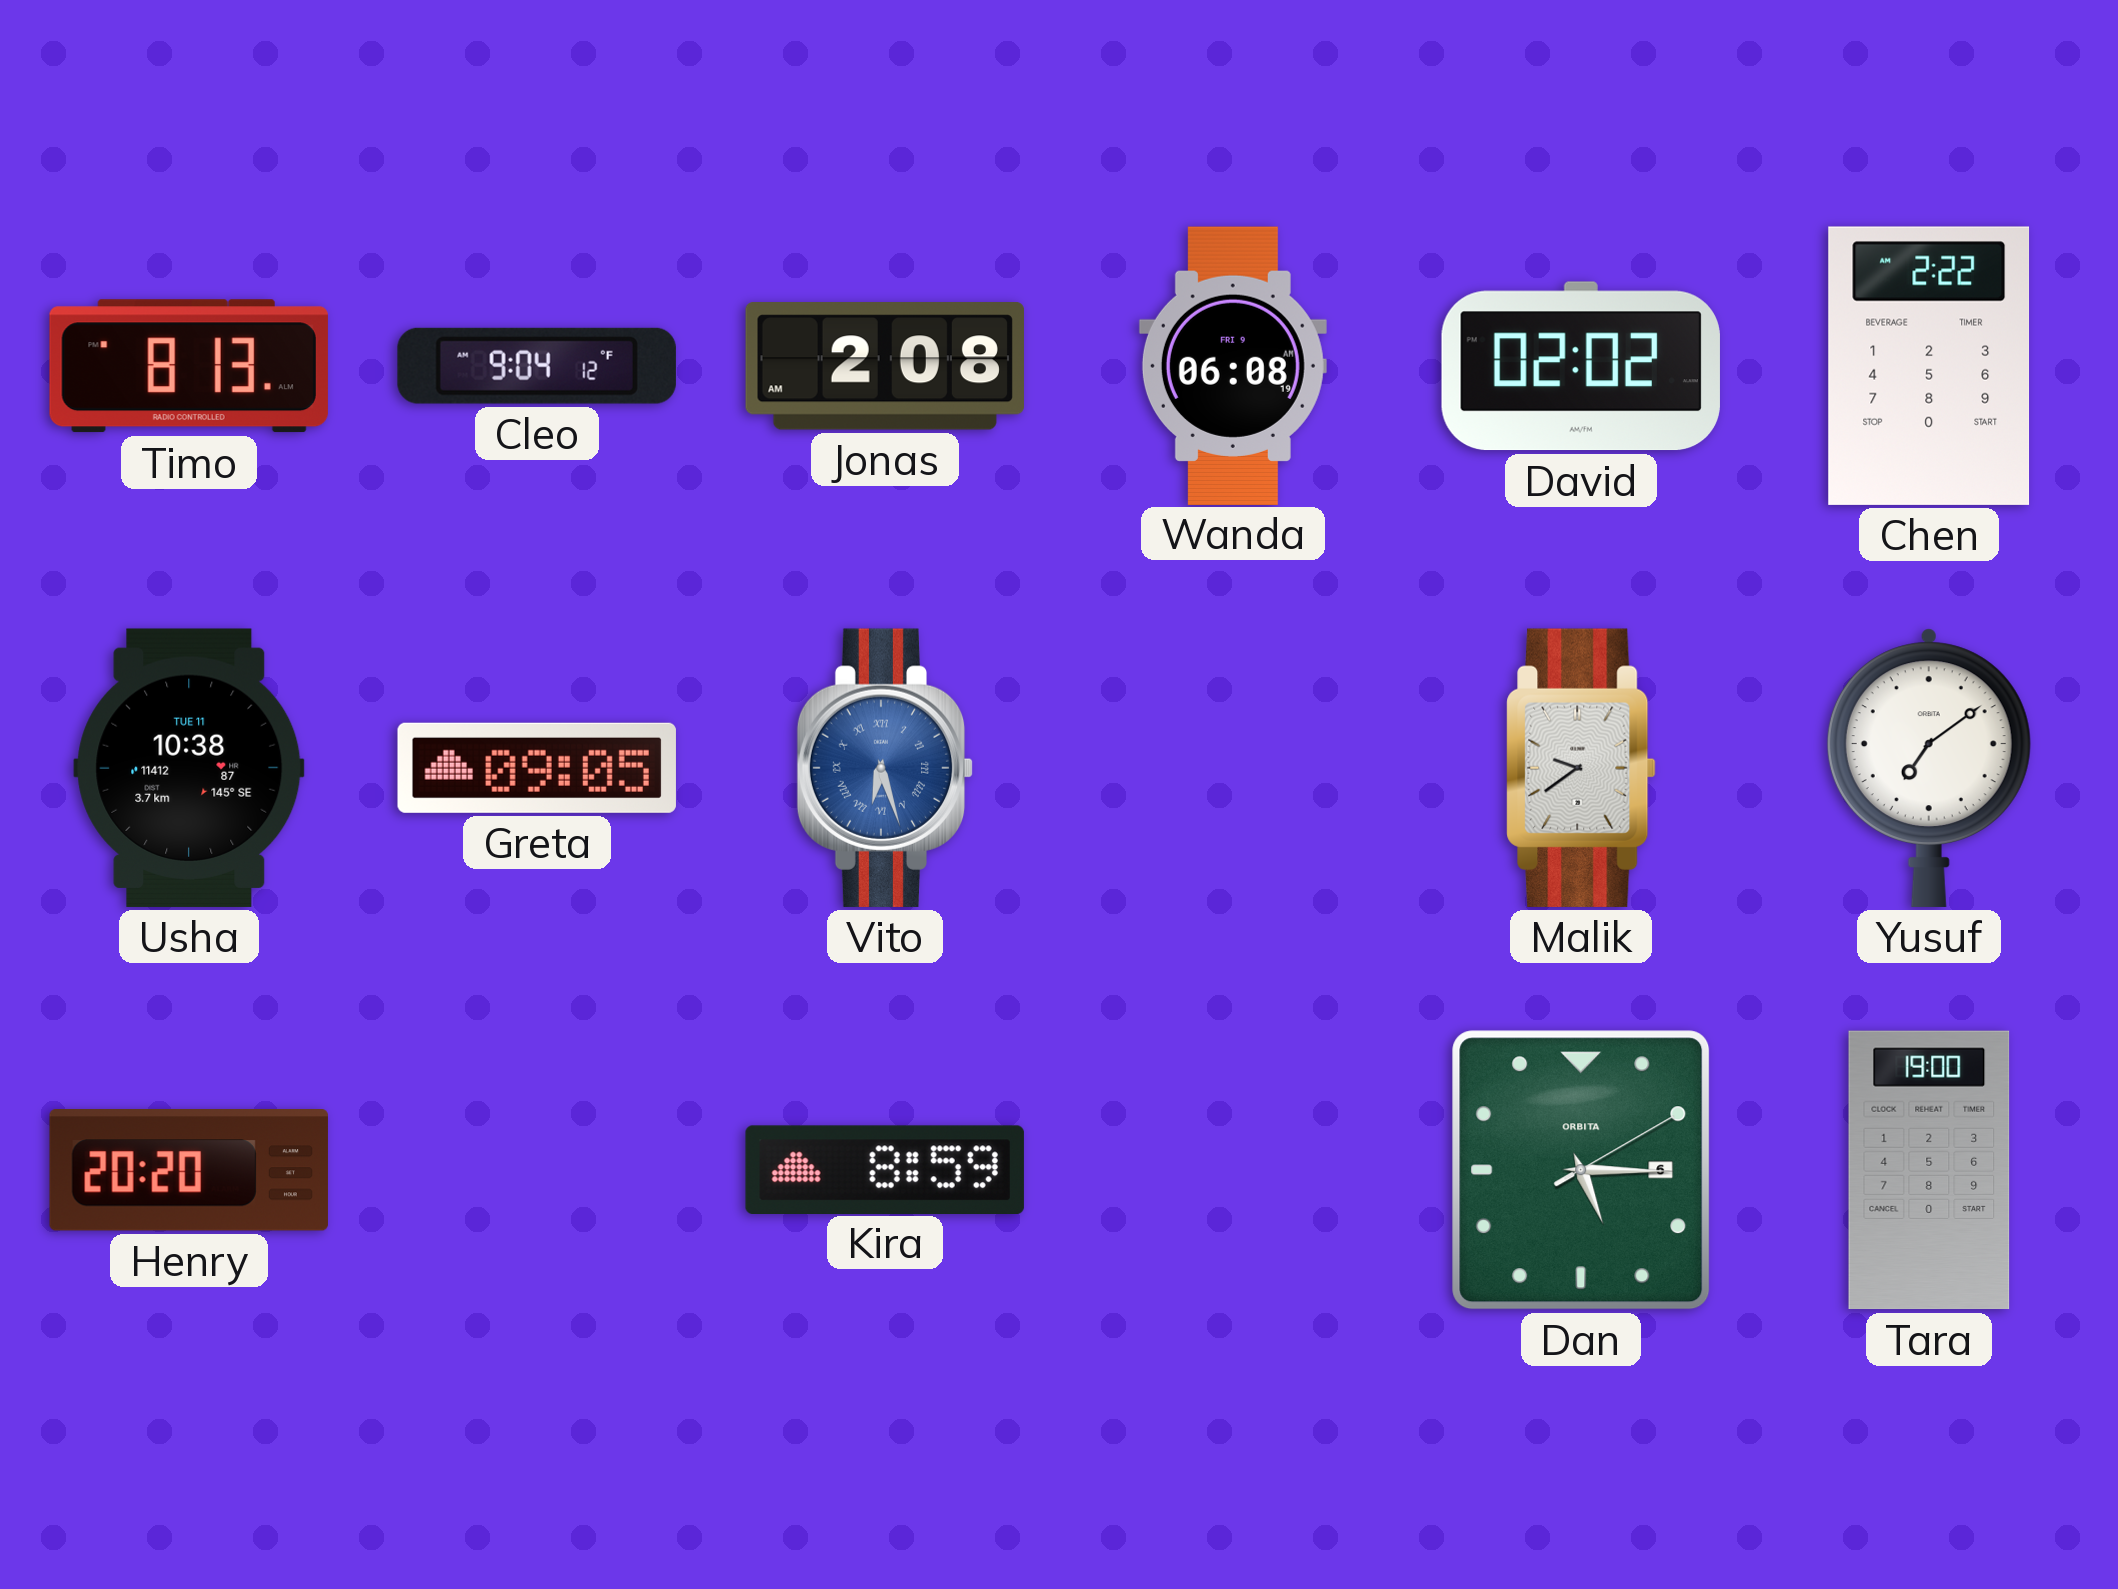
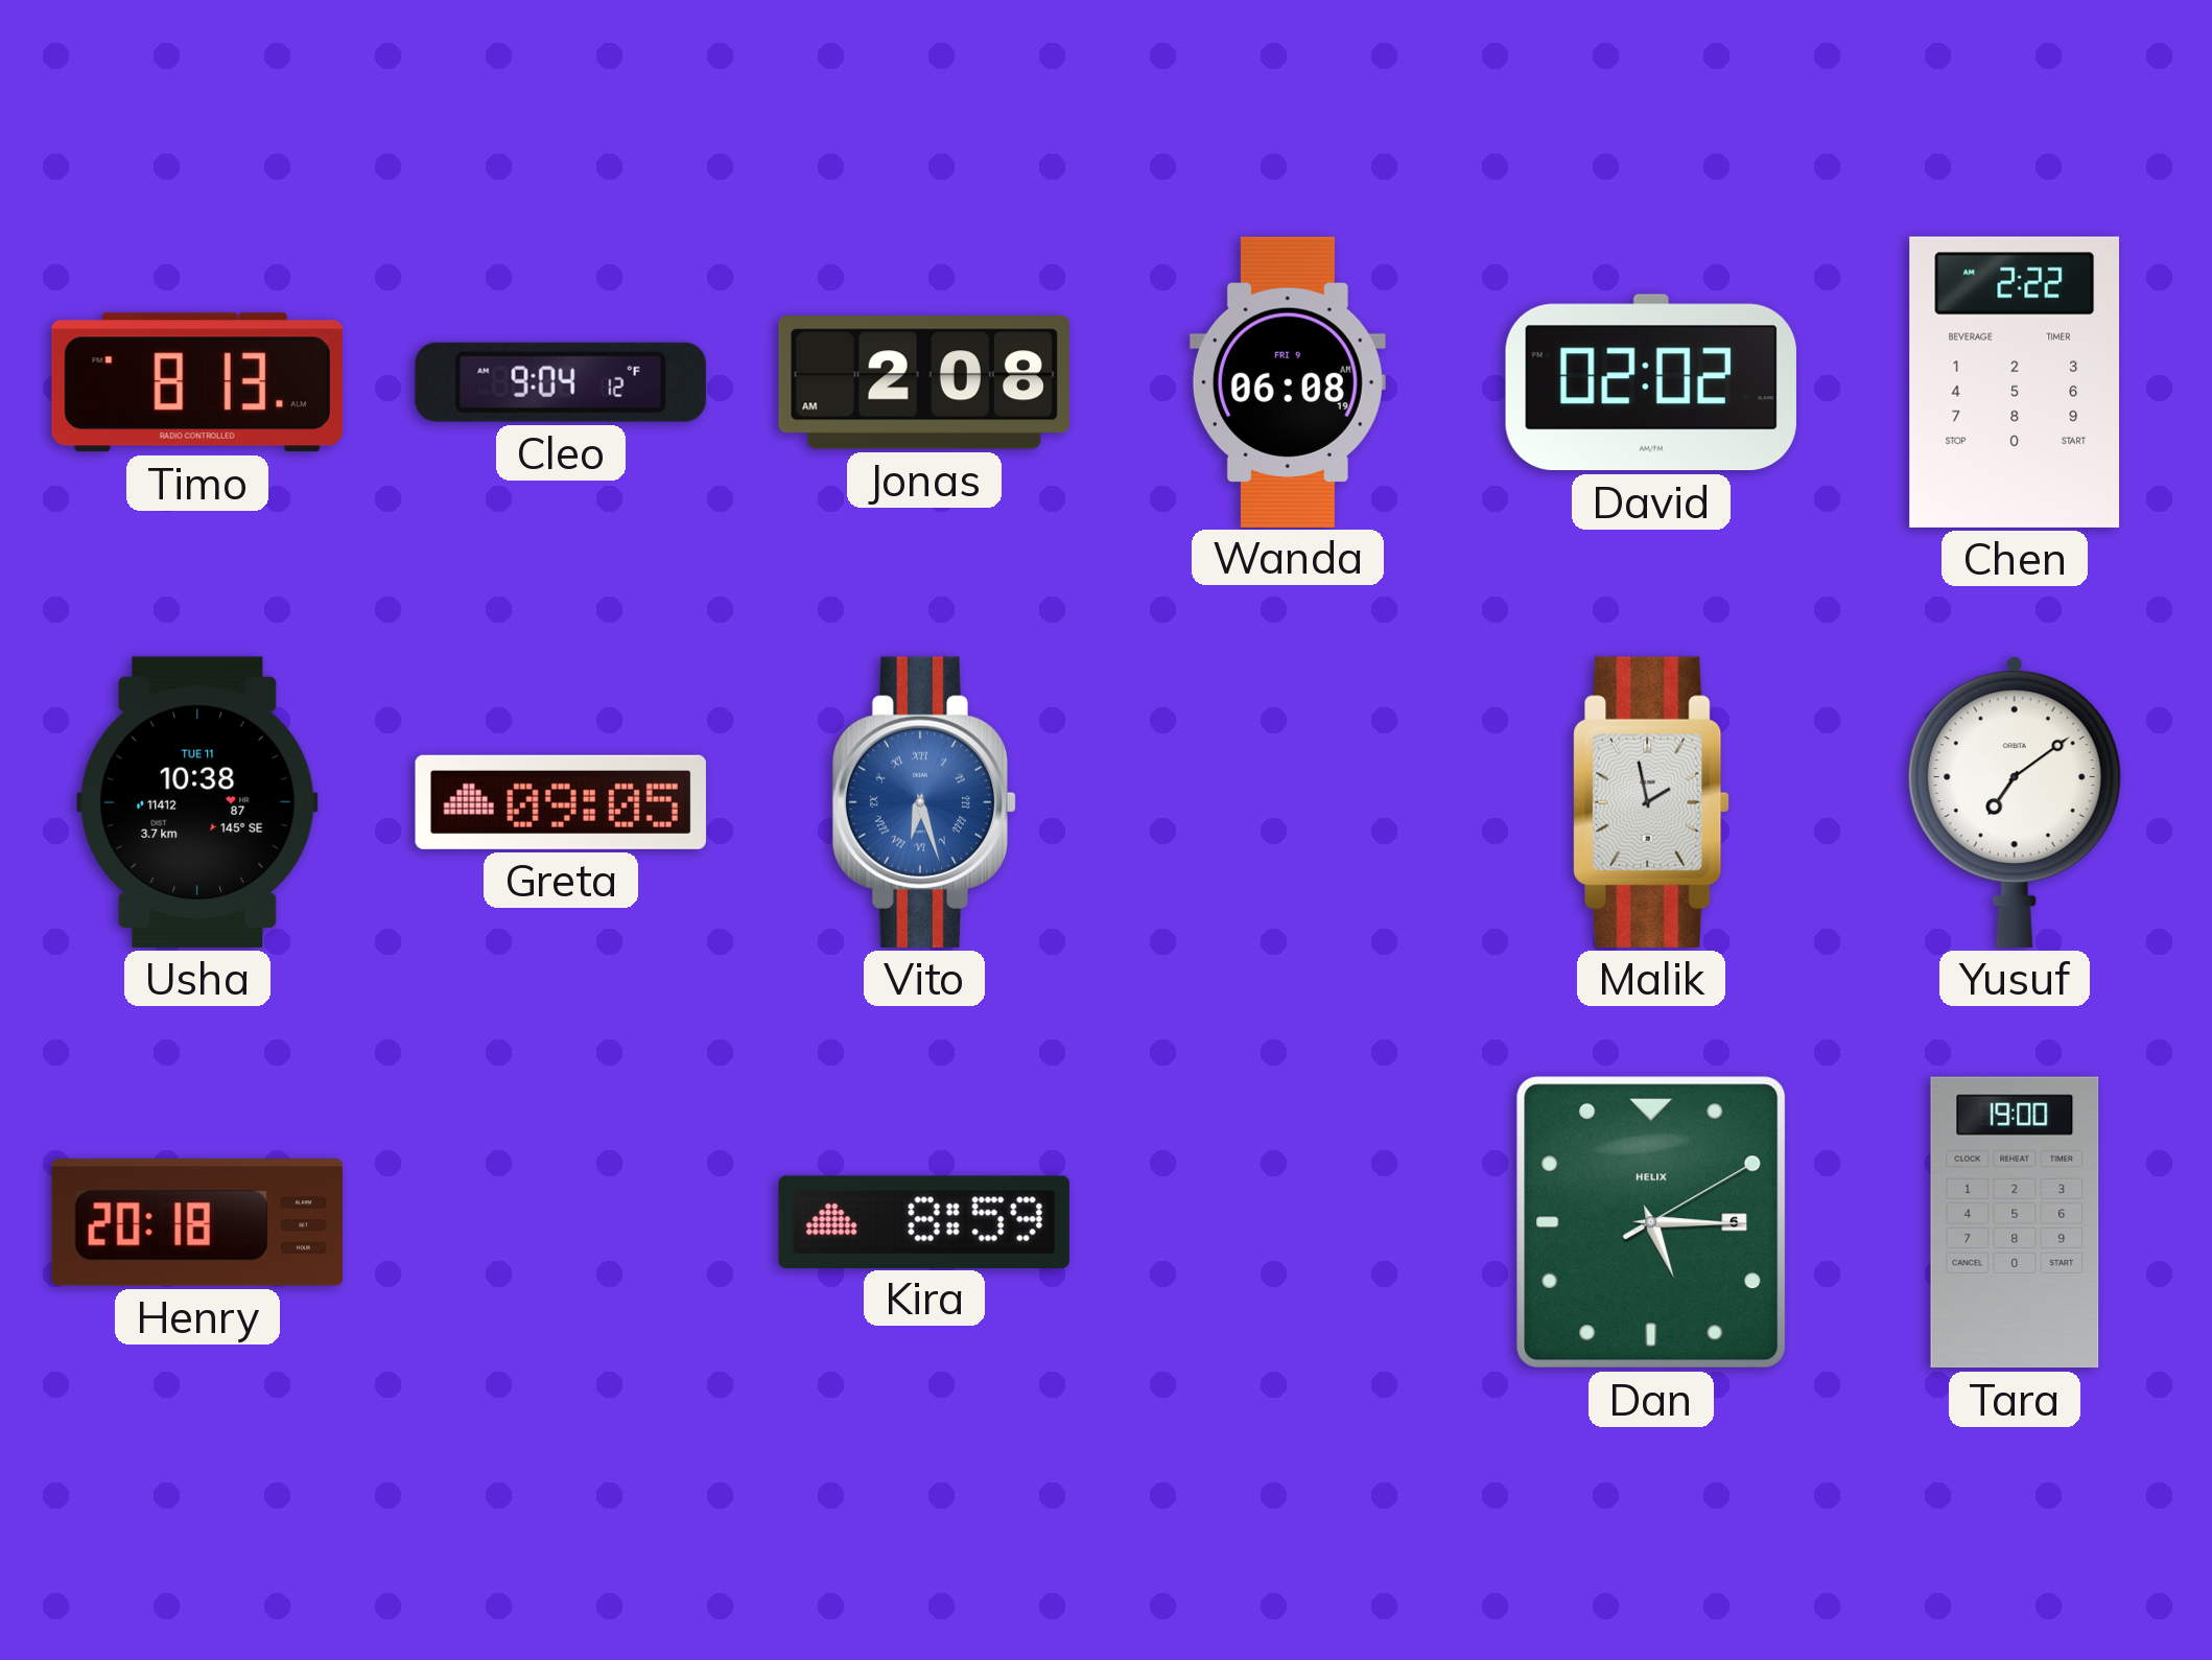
Malik: 9:39 -> 1:58 (1651, 802)
Henry: 20:20 -> 20:18 (197, 1223)
Dan brand: ORBITA -> HELIX (1651, 1222)
